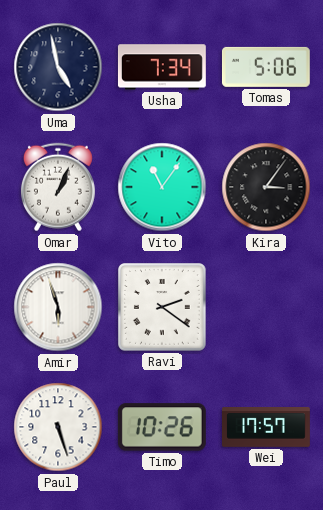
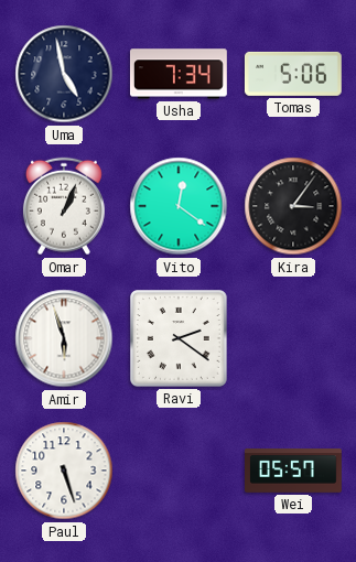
Vito: 11:06 -> 12:21 (179, 206)
Timo: 10:26 -> none (162, 427)
Wei: 17:57 -> 05:57 (294, 471)
